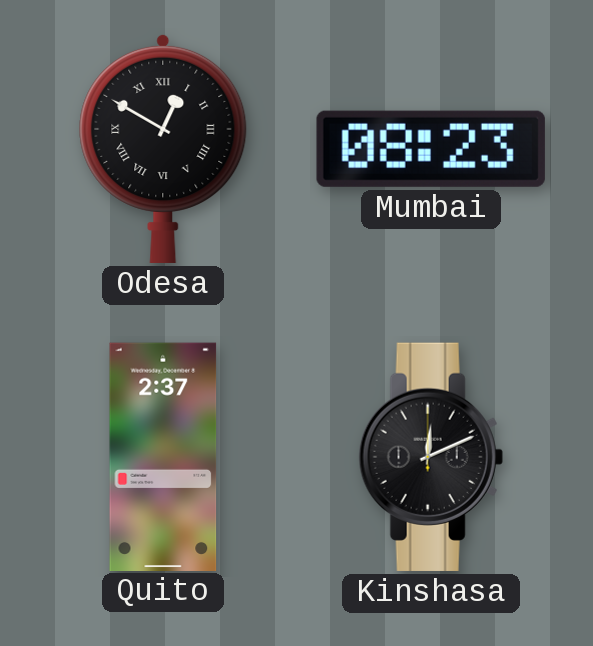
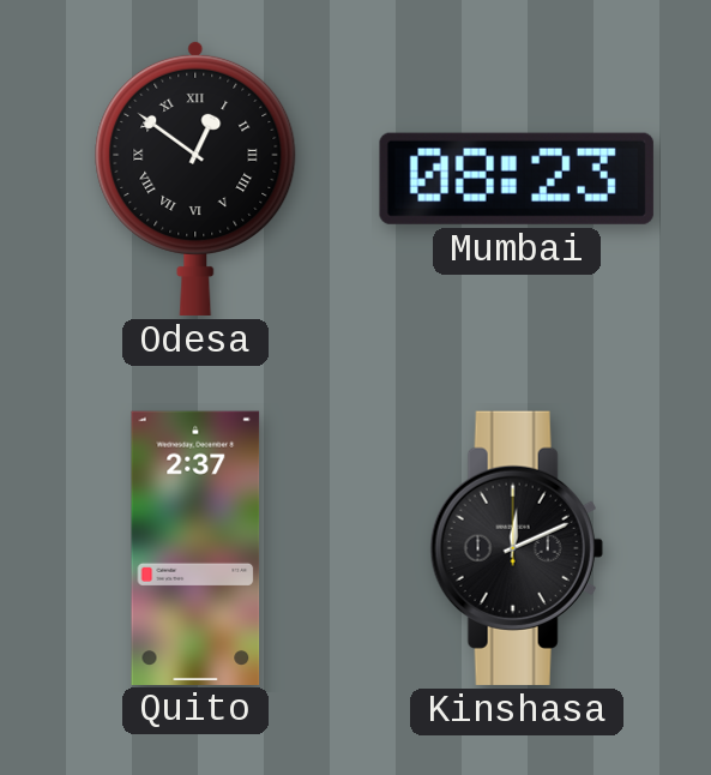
Odesa: 12:50 -> 12:51 (195, 178)
